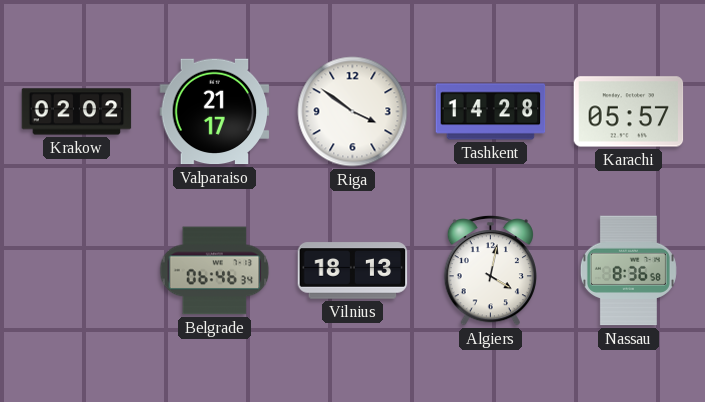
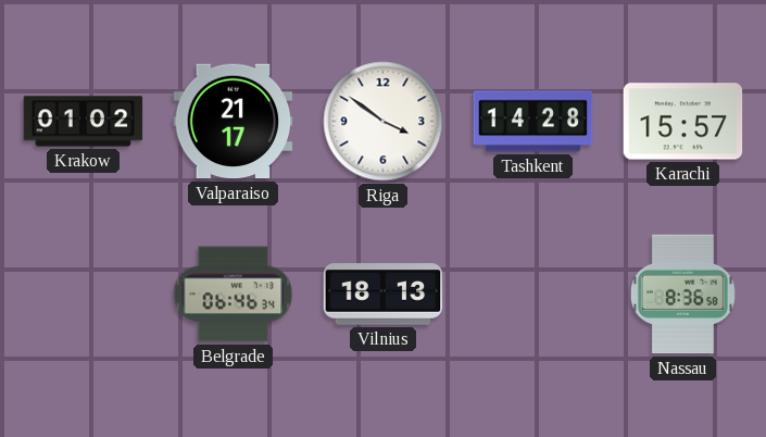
Krakow: 02:02 -> 01:02 (84, 122)
Karachi: 05:57 -> 15:57 (683, 122)
Algiers: 4:02 -> none (490, 271)
